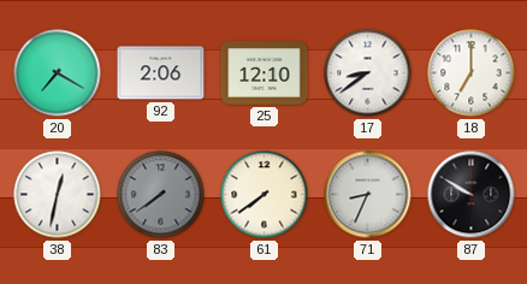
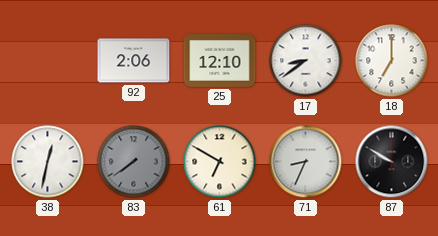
20: 7:20 -> none (58, 73)
61: 7:39 -> 6:50 (220, 162)
